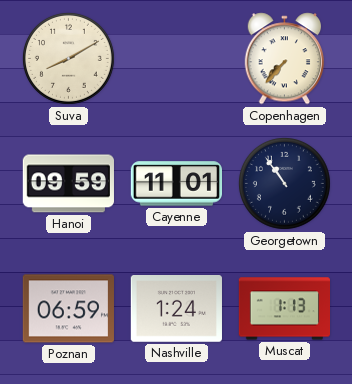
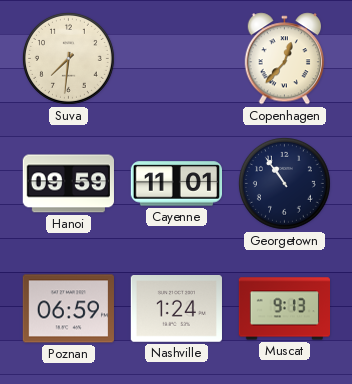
Suva: 8:10 -> 7:31 (68, 58)
Copenhagen: 7:37 -> 12:37 (285, 59)
Muscat: 1:13 -> 9:13 (284, 309)
